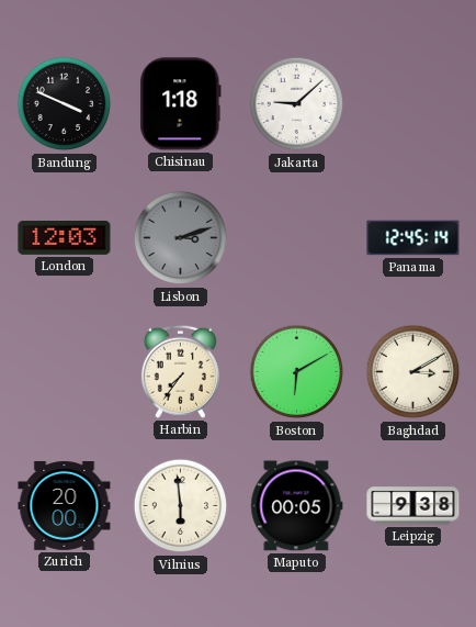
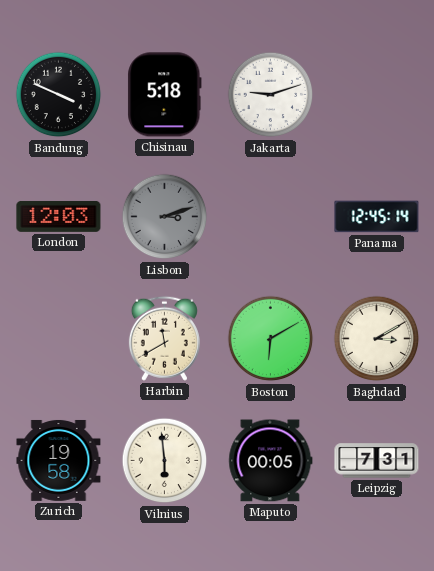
Chisinau: 1:18 -> 5:18 (165, 95)
Jakarta: 9:08 -> 9:12 (271, 95)
Harbin: 7:36 -> 11:40 (164, 338)
Zurich: 20:00 -> 19:58 (59, 460)
Leipzig: 9:38 -> 7:31 (377, 461)
